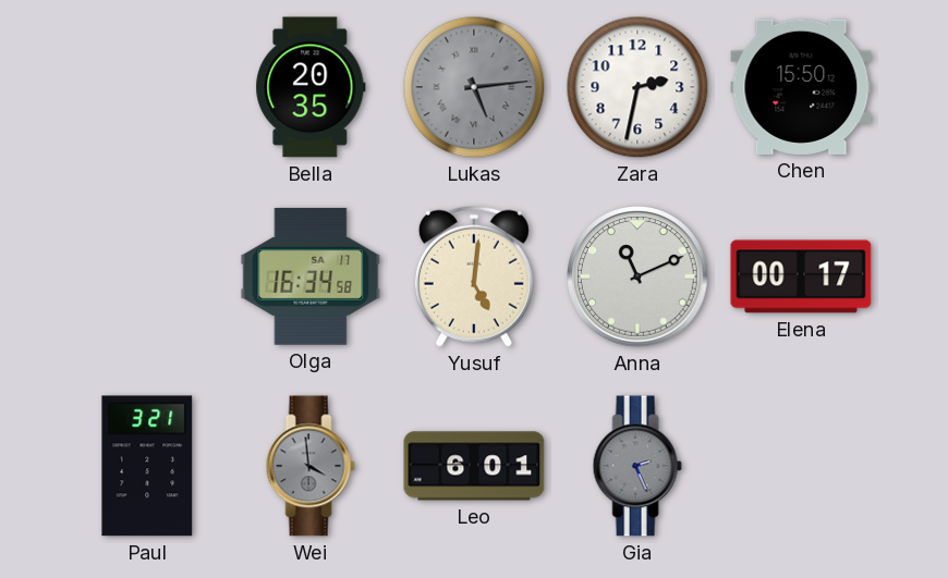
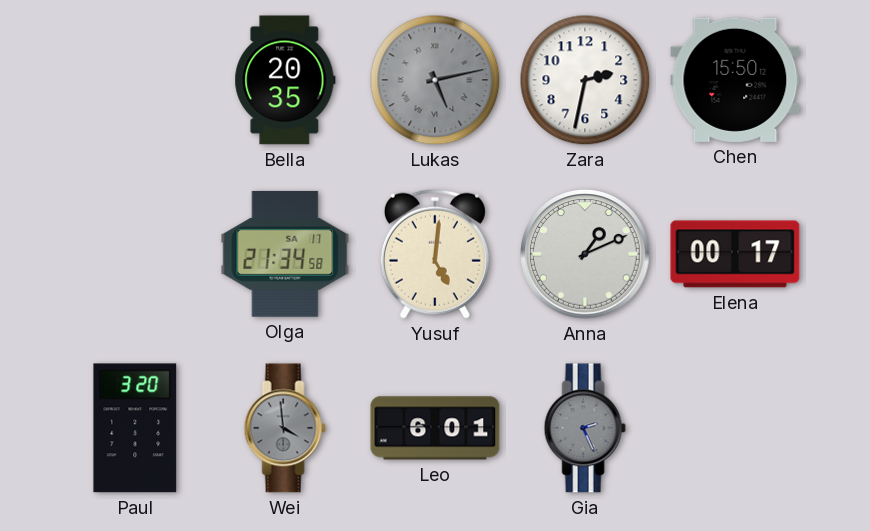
Lukas: 5:14 -> 5:13 (435, 80)
Olga: 16:34 -> 21:34 (285, 254)
Anna: 11:11 -> 1:11 (585, 254)
Paul: 3:21 -> 3:20 (135, 428)
